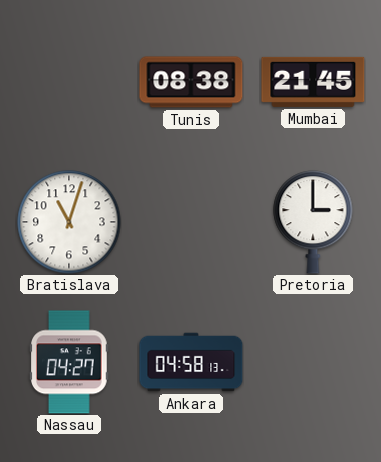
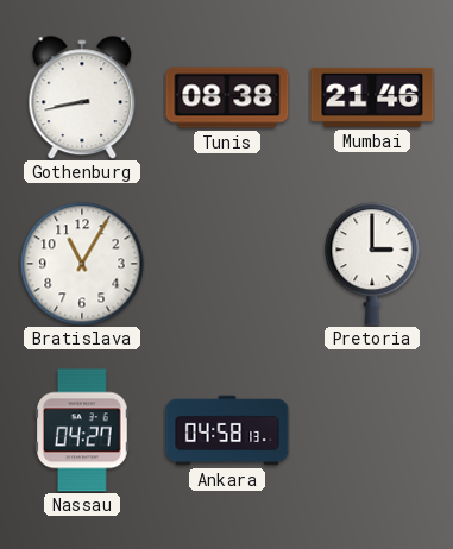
Gothenburg: none -> 8:43 (82, 97)
Mumbai: 21:45 -> 21:46 (372, 97)
Bratislava: 11:03 -> 11:05 (82, 264)
